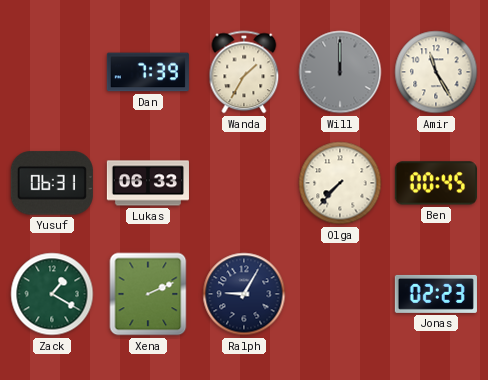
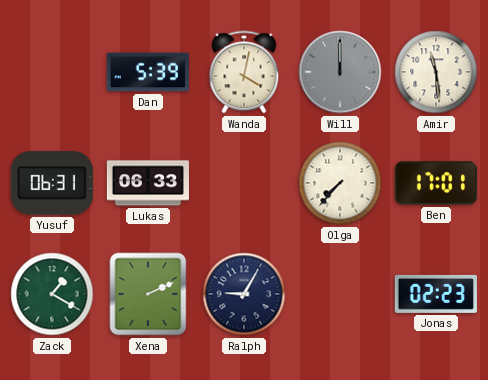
Dan: 7:39 -> 5:39 (148, 72)
Wanda: 1:35 -> 4:02 (244, 72)
Amir: 11:25 -> 11:29 (436, 72)
Ben: 00:45 -> 17:01 (436, 183)
